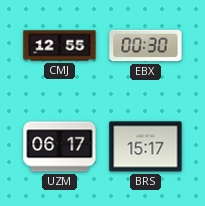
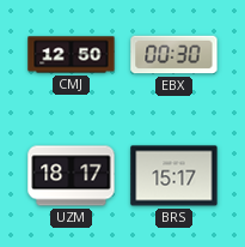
CMJ: 12:55 -> 12:50 (72, 55)
UZM: 06:17 -> 18:17 (72, 176)
